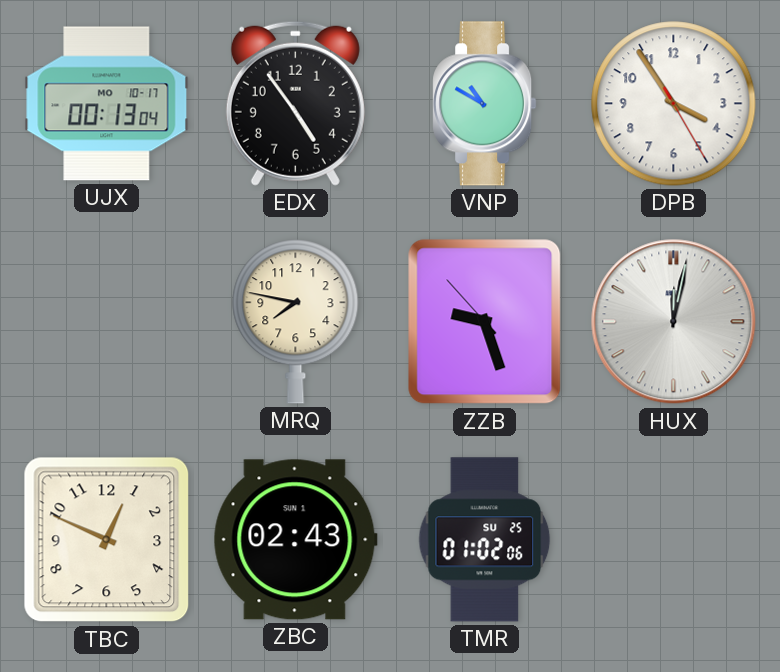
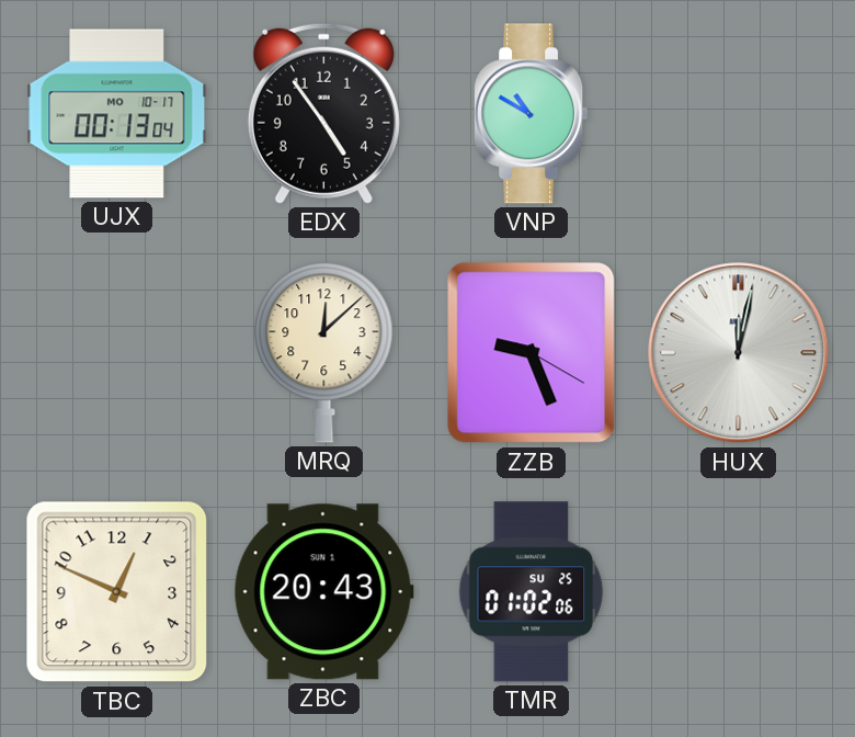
DPB: 3:54 -> none (674, 104)
MRQ: 7:47 -> 12:08 (324, 353)
ZZB: 9:26:53 -> 9:26:20 (532, 353)
ZBC: 02:43 -> 20:43 (323, 592)
